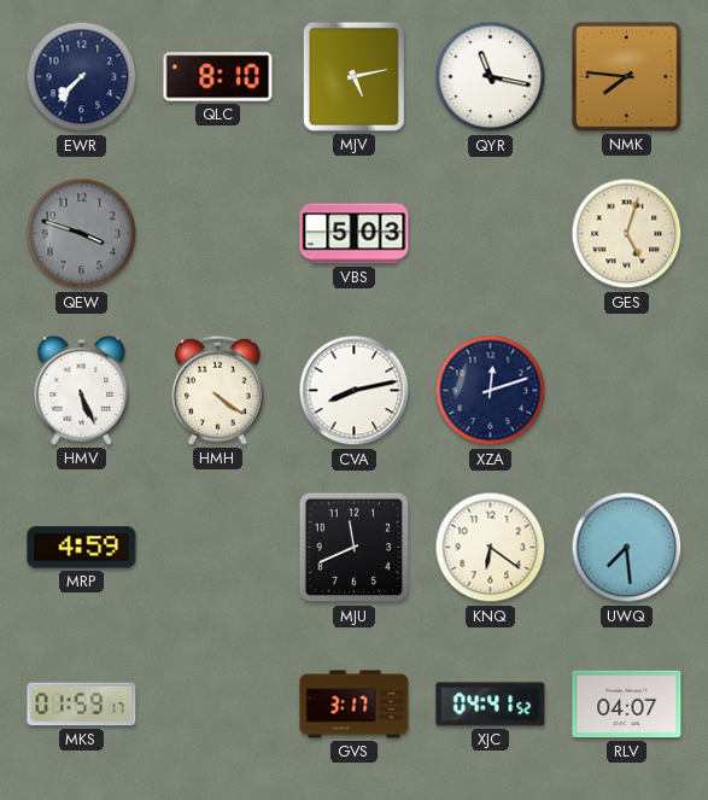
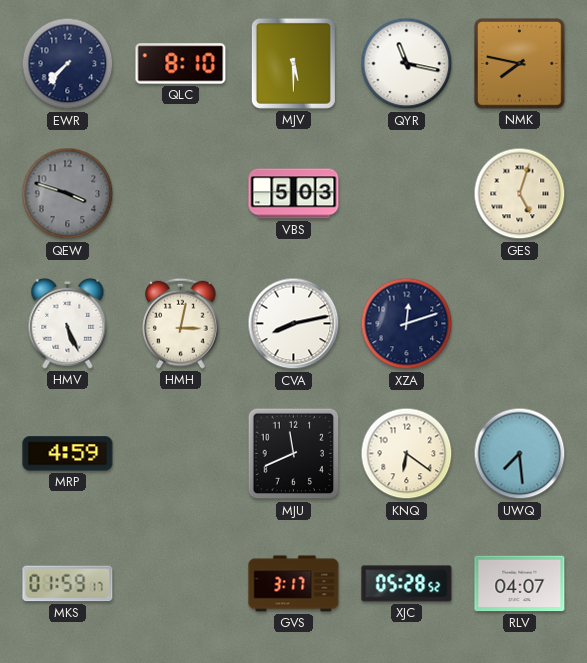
MJV: 5:13 -> 5:30 (293, 63)
NMK: 7:46 -> 7:47 (520, 64)
HMH: 4:21 -> 3:02 (181, 323)
XJC: 04:41 -> 05:28 (407, 584)
